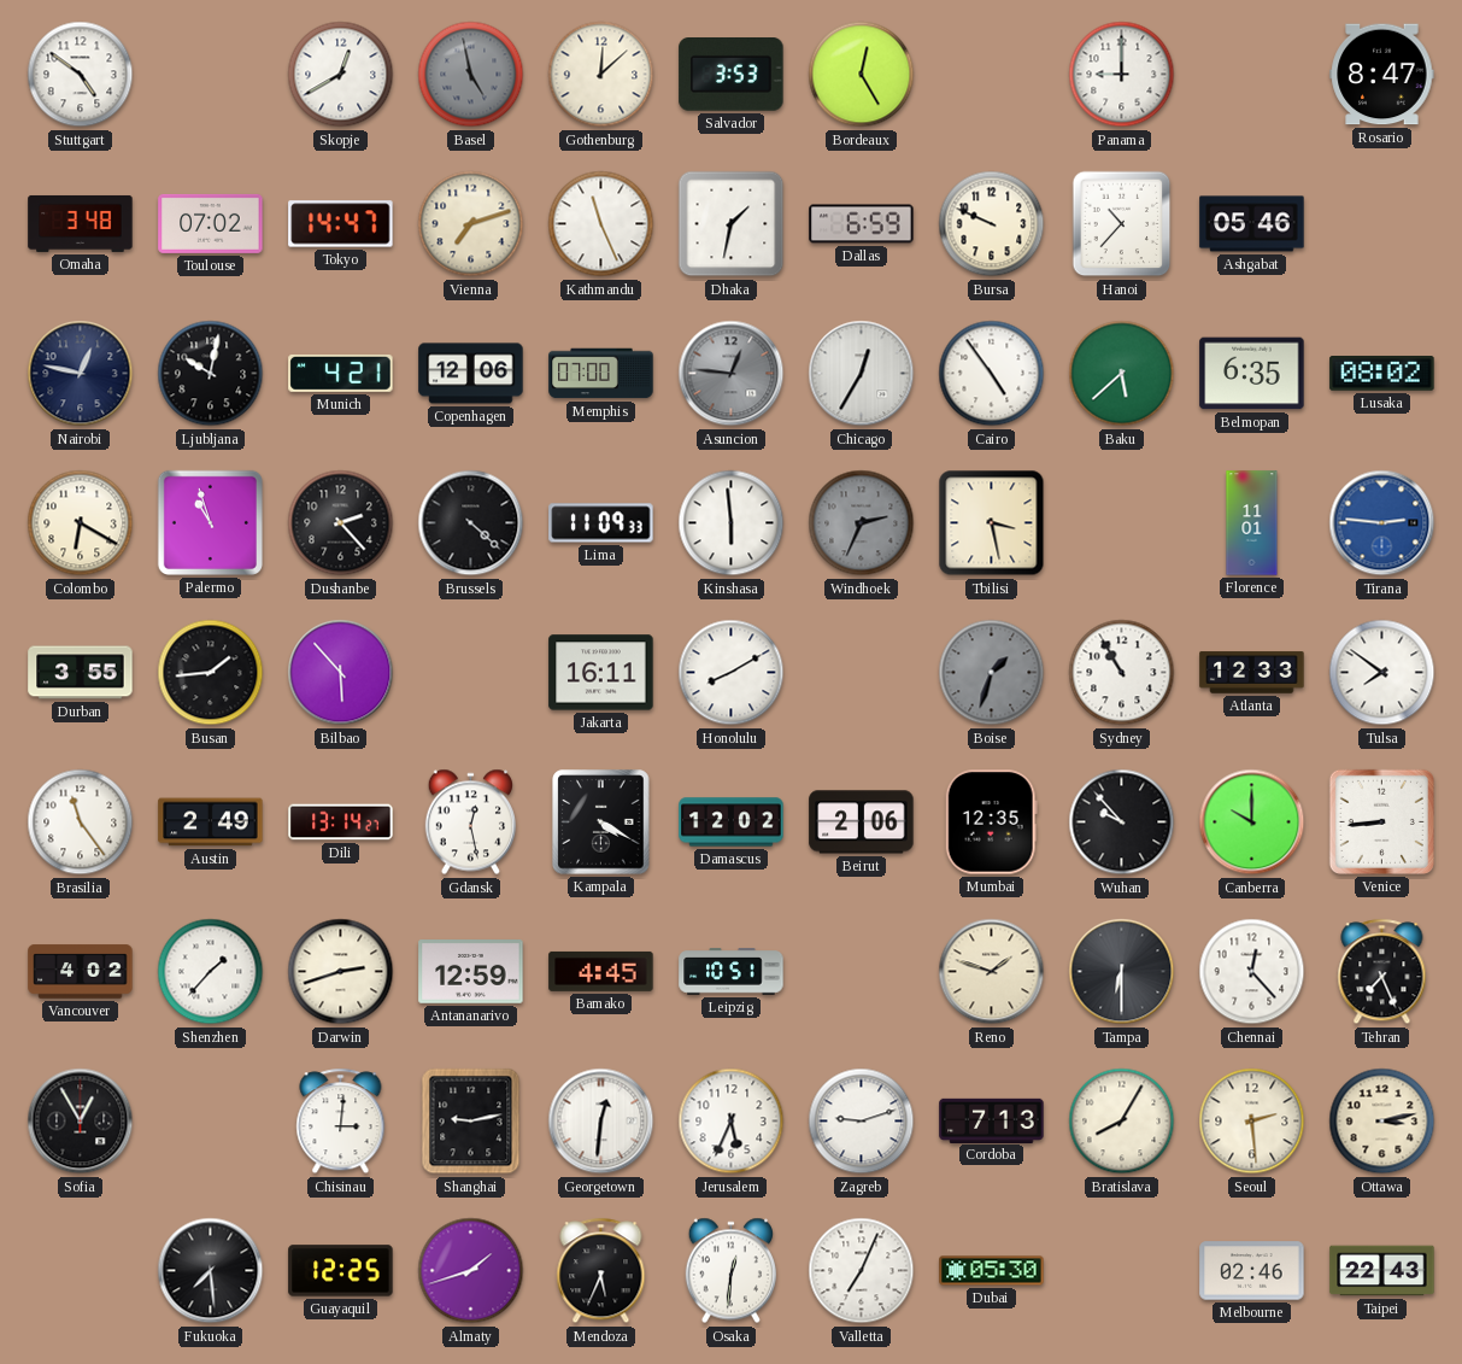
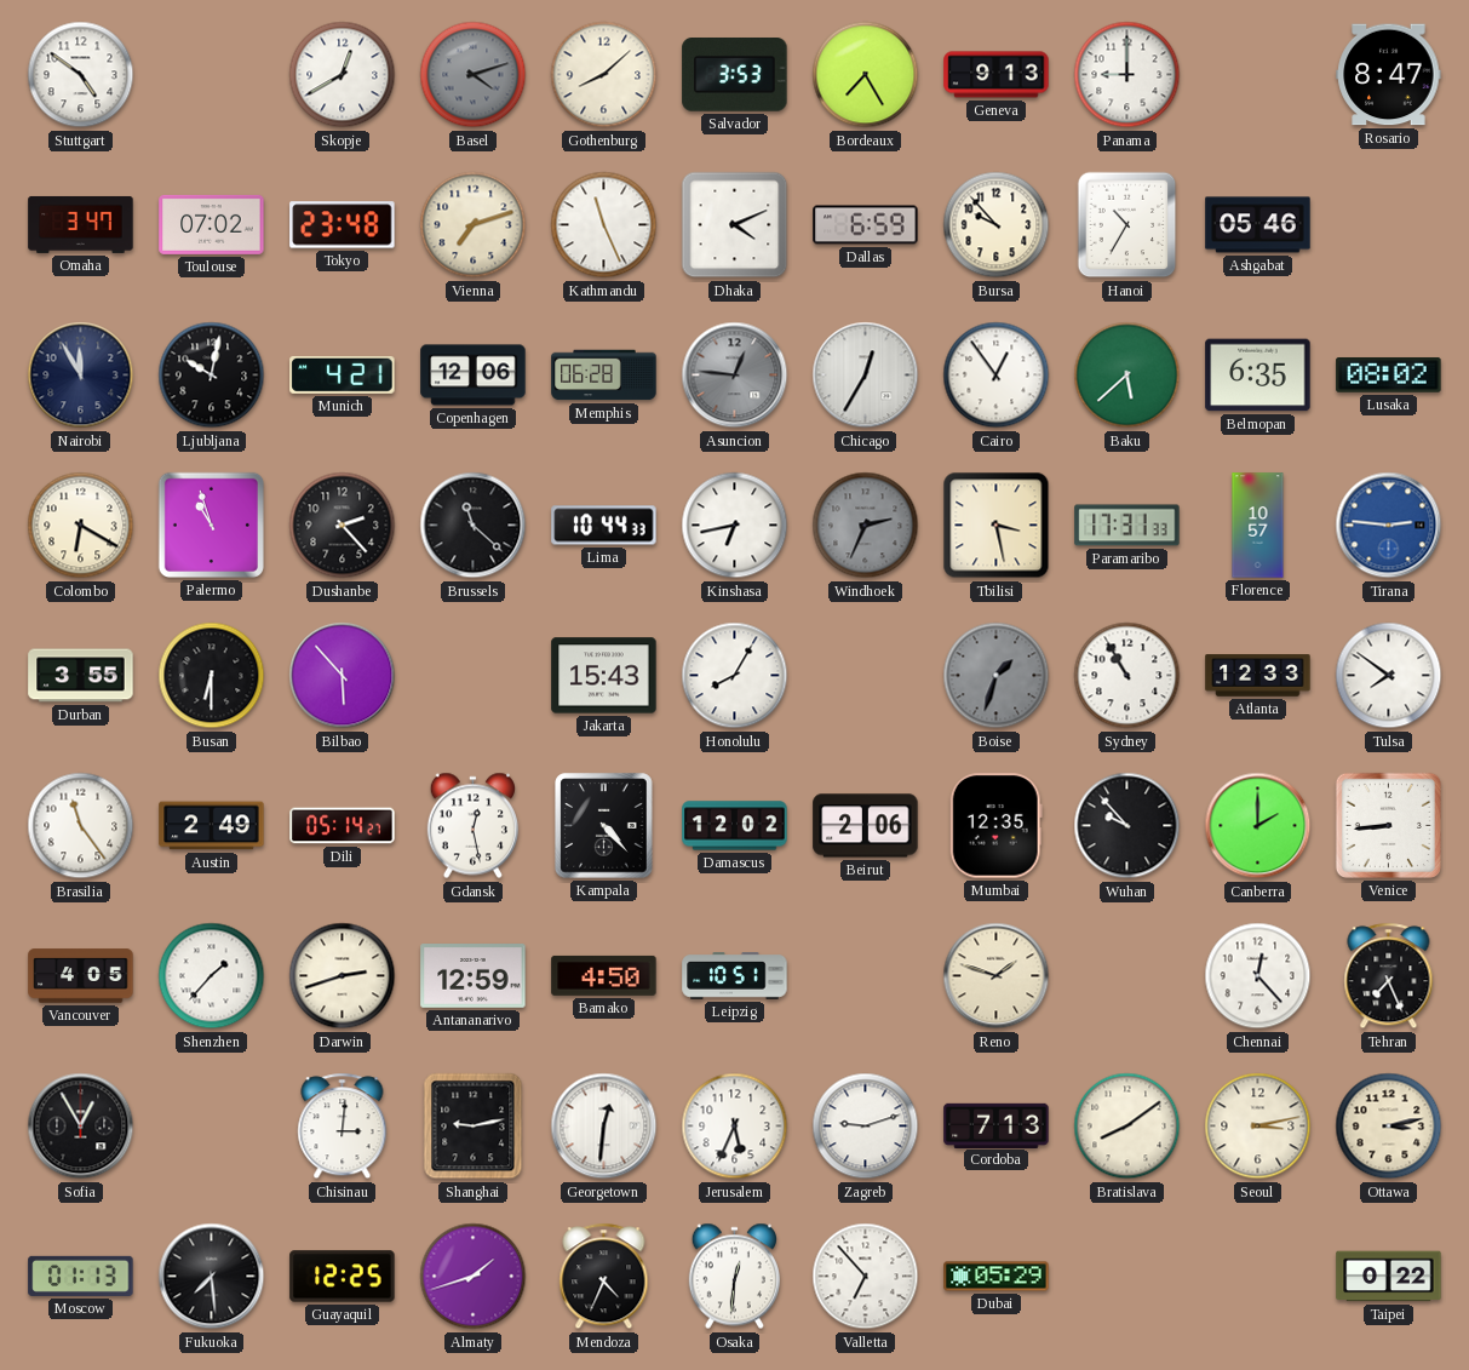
Basel: 4:58 -> 4:12 (474, 75)
Gothenburg: 12:08 -> 8:08 (604, 75)
Bordeaux: 12:25 -> 7:25 (866, 75)
Geneva: none -> 9:13 (997, 75)
Omaha: 3:48 -> 3:47 (81, 224)
Tokyo: 14:47 -> 23:48 (343, 225)
Dhaka: 1:32 -> 4:11 (735, 225)
Bursa: 9:49 -> 9:53 (997, 225)
Hanoi: 10:37 -> 10:35 (1127, 225)
Nairobi: 12:47 -> 11:55 (81, 376)
Memphis: 07:00 -> 06:28 (604, 376)
Cairo: 4:54 -> 12:54 (997, 376)
Brussels: 4:22 -> 11:22 (474, 526)
Lima: 11:09 -> 10:44 (604, 526)
Kinshasa: 5:59 -> 6:43 (735, 526)
Paramaribo: none -> 17:31 (1127, 526)
Florence: 11:01 -> 10:57 (1258, 526)
Busan: 1:44 -> 6:30 (212, 676)
Jakarta: 16:11 -> 15:43 (604, 676)
Honolulu: 8:10 -> 8:05 (735, 676)
Dili: 13:14 -> 05:14 (343, 826)
Kampala: 4:20 -> 4:23 (604, 826)
Canberra: 10:00 -> 2:00 (1258, 826)
Vancouver: 4:02 -> 4:05 (81, 976)
Bamako: 4:45 -> 4:50 (604, 975)
Tampa: 6:30 -> none (1122, 972)
Bratislava: 8:05 -> 8:09 (1127, 1127)
Seoul: 2:29 -> 3:13 (1258, 1127)
Moscow: none -> 01:13 (81, 1276)
Mendoza: 5:34 -> 4:34 (604, 1277)
Valletta: 7:04 -> 6:53 (866, 1277)
Dubai: 05:30 -> 05:29 (997, 1277)
Melbourne: 02:46 -> none (1252, 1271)
Taipei: 22:43 -> 0:22 (1389, 1277)
